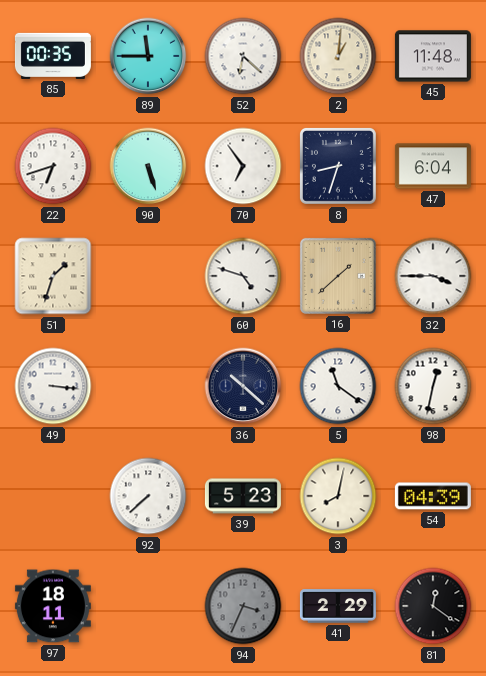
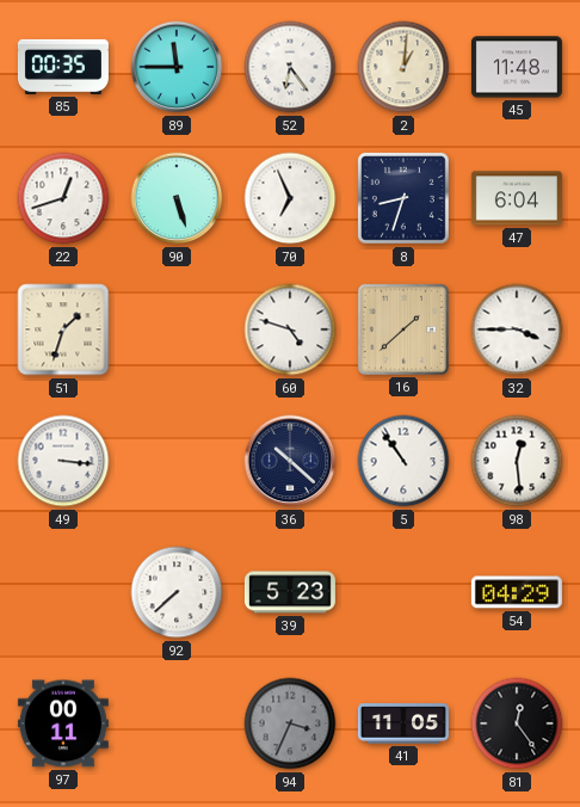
52: 6:22 -> 6:24 (290, 67)
22: 6:42 -> 12:42 (63, 198)
70: 6:54 -> 6:56 (290, 198)
5: 11:21 -> 10:54 (403, 461)
98: 12:32 -> 12:29 (517, 461)
3: 8:02 -> none (338, 496)
54: 04:39 -> 04:29 (517, 592)
97: 18:11 -> 00:11 (63, 723)
41: 2:29 -> 11:05 (403, 723)
81: 12:21 -> 12:24 (517, 723)
